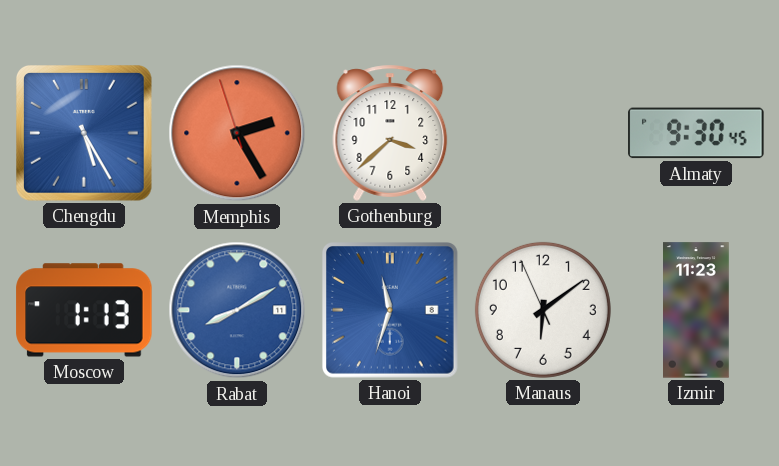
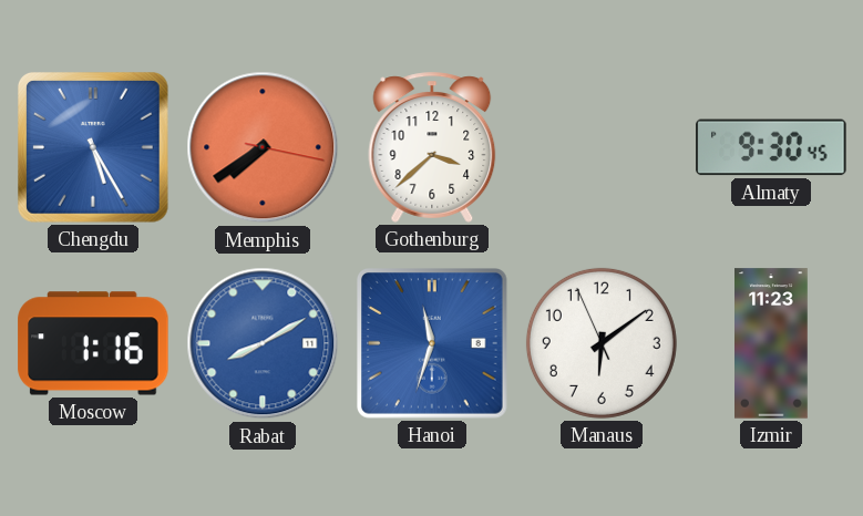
Memphis: 2:24 -> 7:39 (263, 147)
Moscow: 1:13 -> 1:16 (93, 343)
